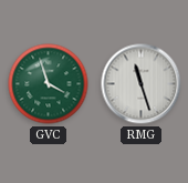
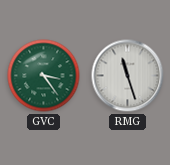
GVC: 3:57 -> 3:24 (44, 76)
